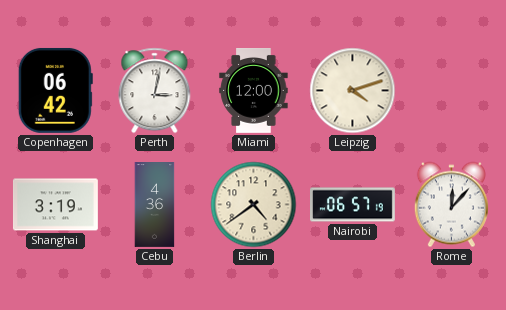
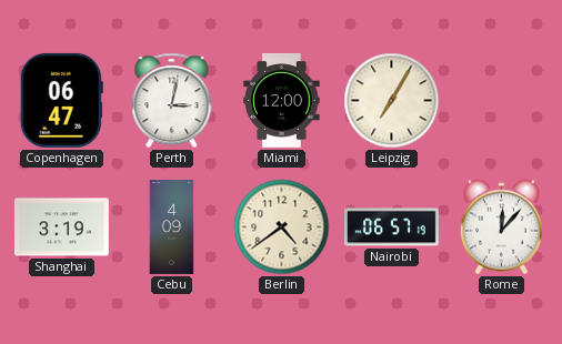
Copenhagen: 06:42 -> 06:47 (61, 100)
Leipzig: 4:12 -> 7:05 (392, 101)
Cebu: 4:36 -> 4:09 (172, 227)
